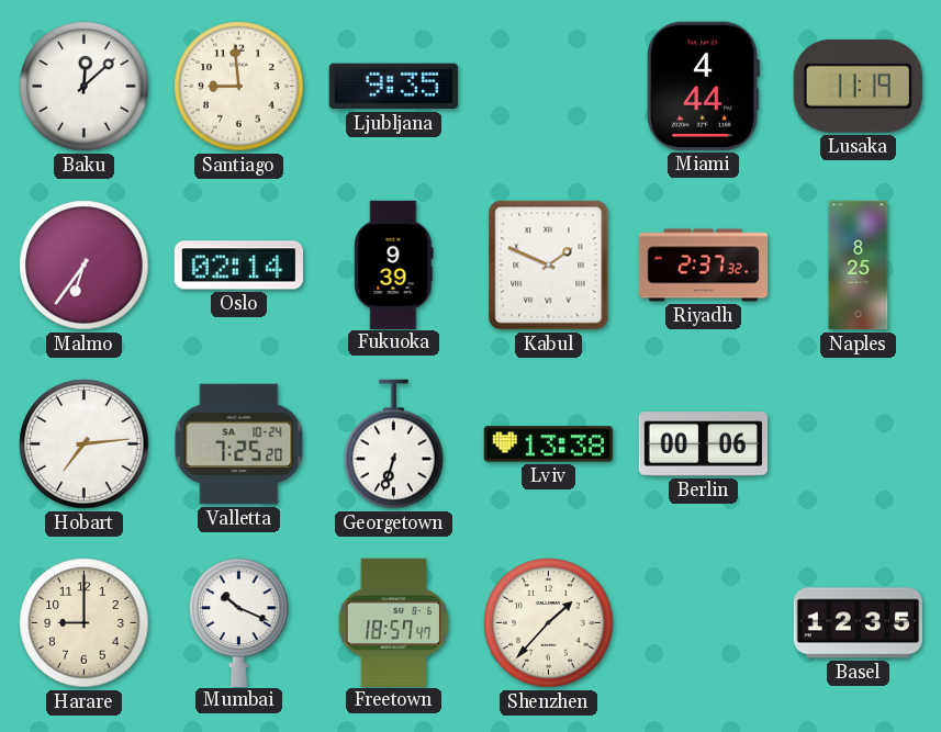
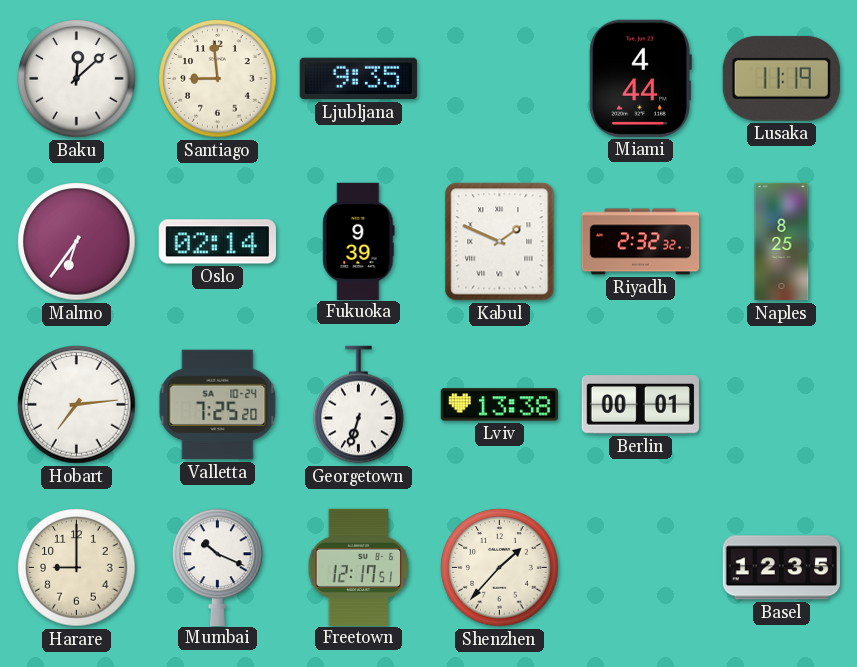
Riyadh: 2:37 -> 2:32 (641, 242)
Berlin: 00:06 -> 00:01 (640, 405)
Freetown: 18:57 -> 12:17 (359, 567)
